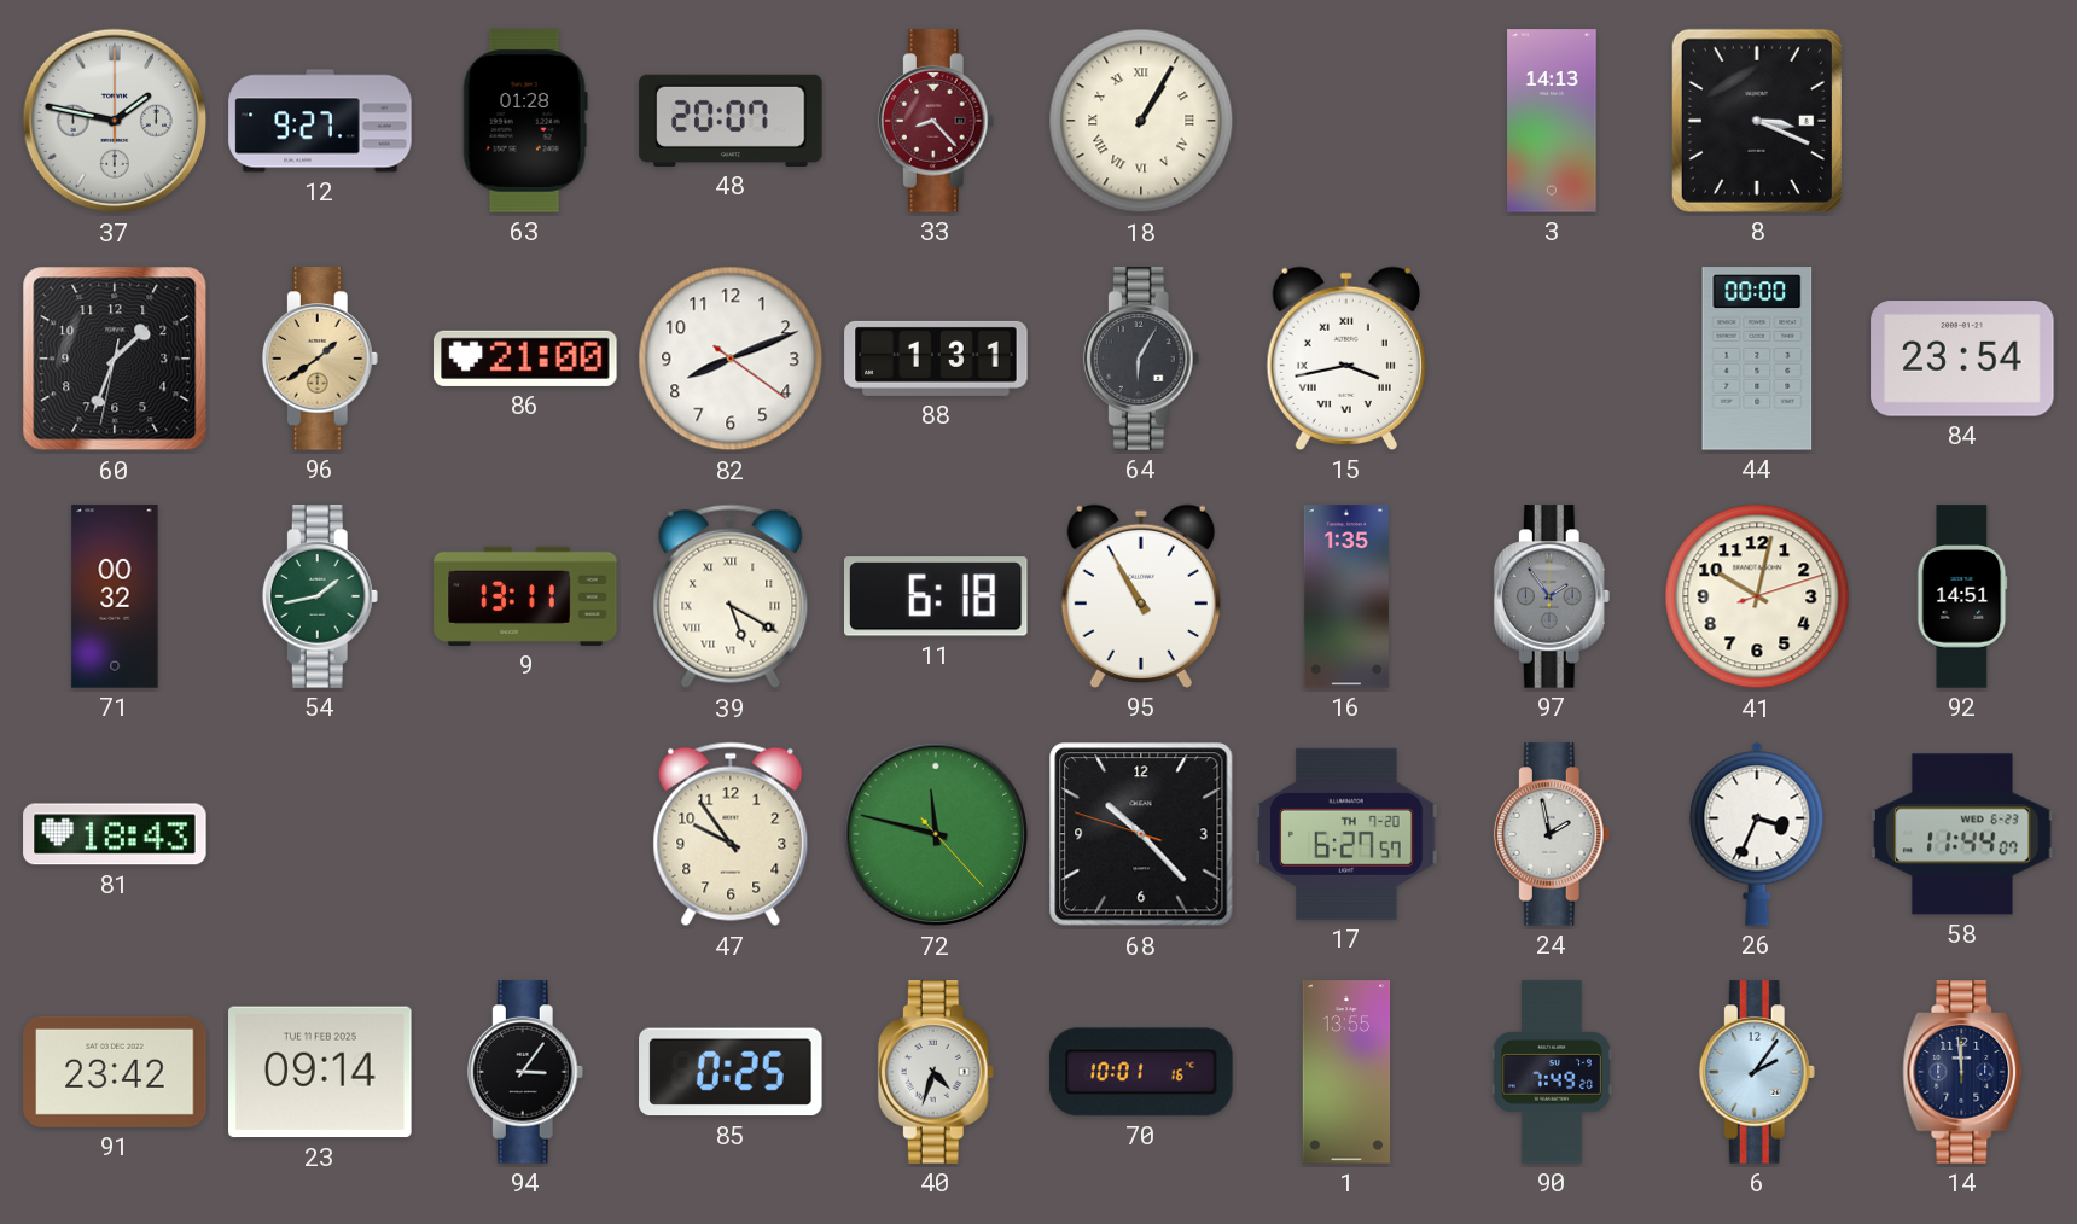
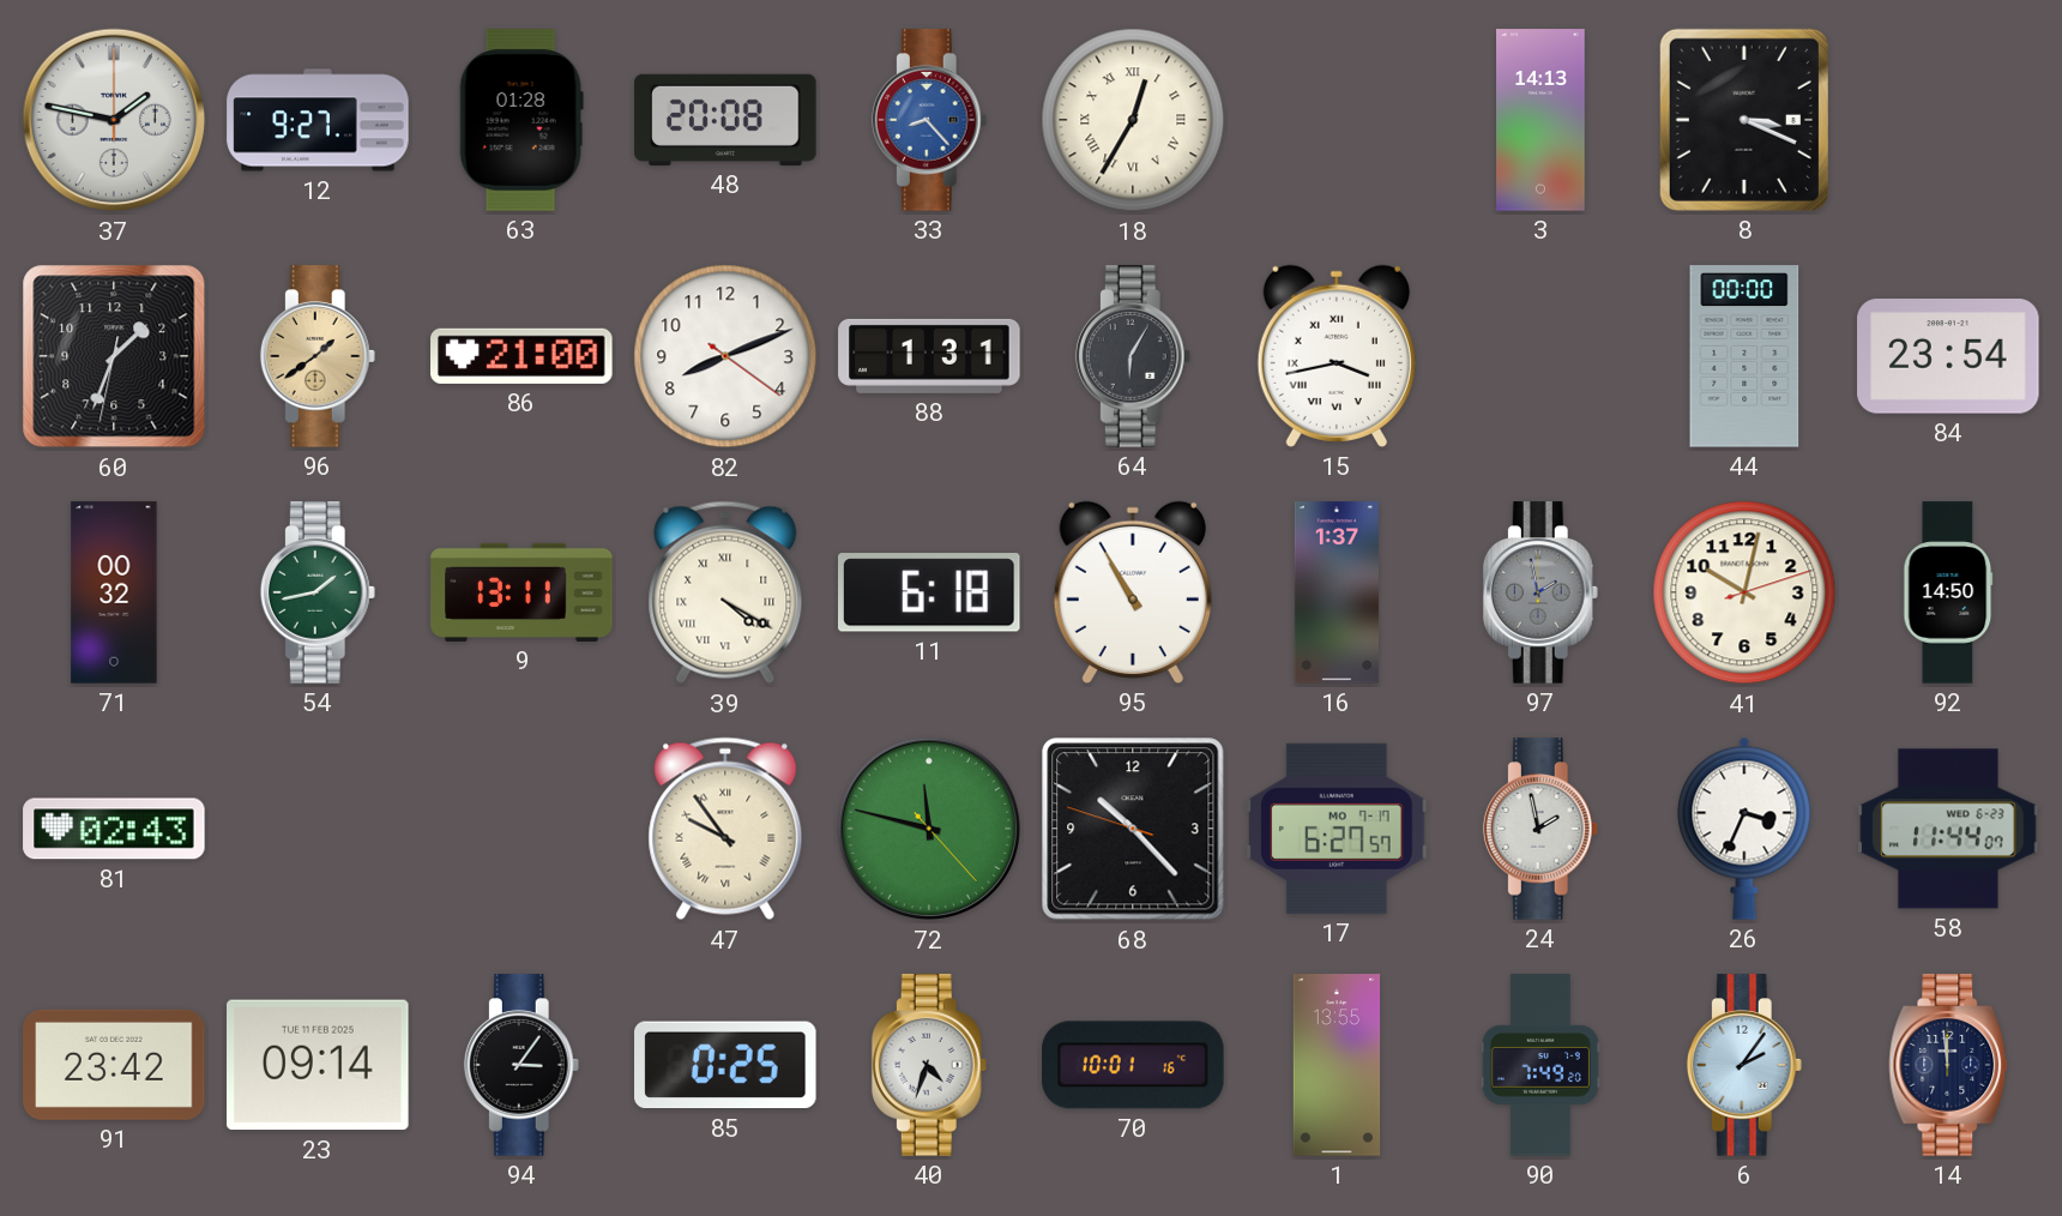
48: 20:07 -> 20:08 (725, 120)
33 dial: burgundy -> blue (929, 120)
18: 1:05 -> 12:35 (1133, 120)
39: 5:20 -> 4:20 (725, 592)
16: 1:35 -> 1:37 (1337, 592)
97: 1:54 -> 1:58 (1541, 592)
92: 14:51 -> 14:50 (1948, 592)
81: 18:43 -> 02:43 (114, 829)
47 numerals: Arabic -> Roman (725, 829)
17 date: TH 7-20 -> MO 7-17 (1337, 829)
